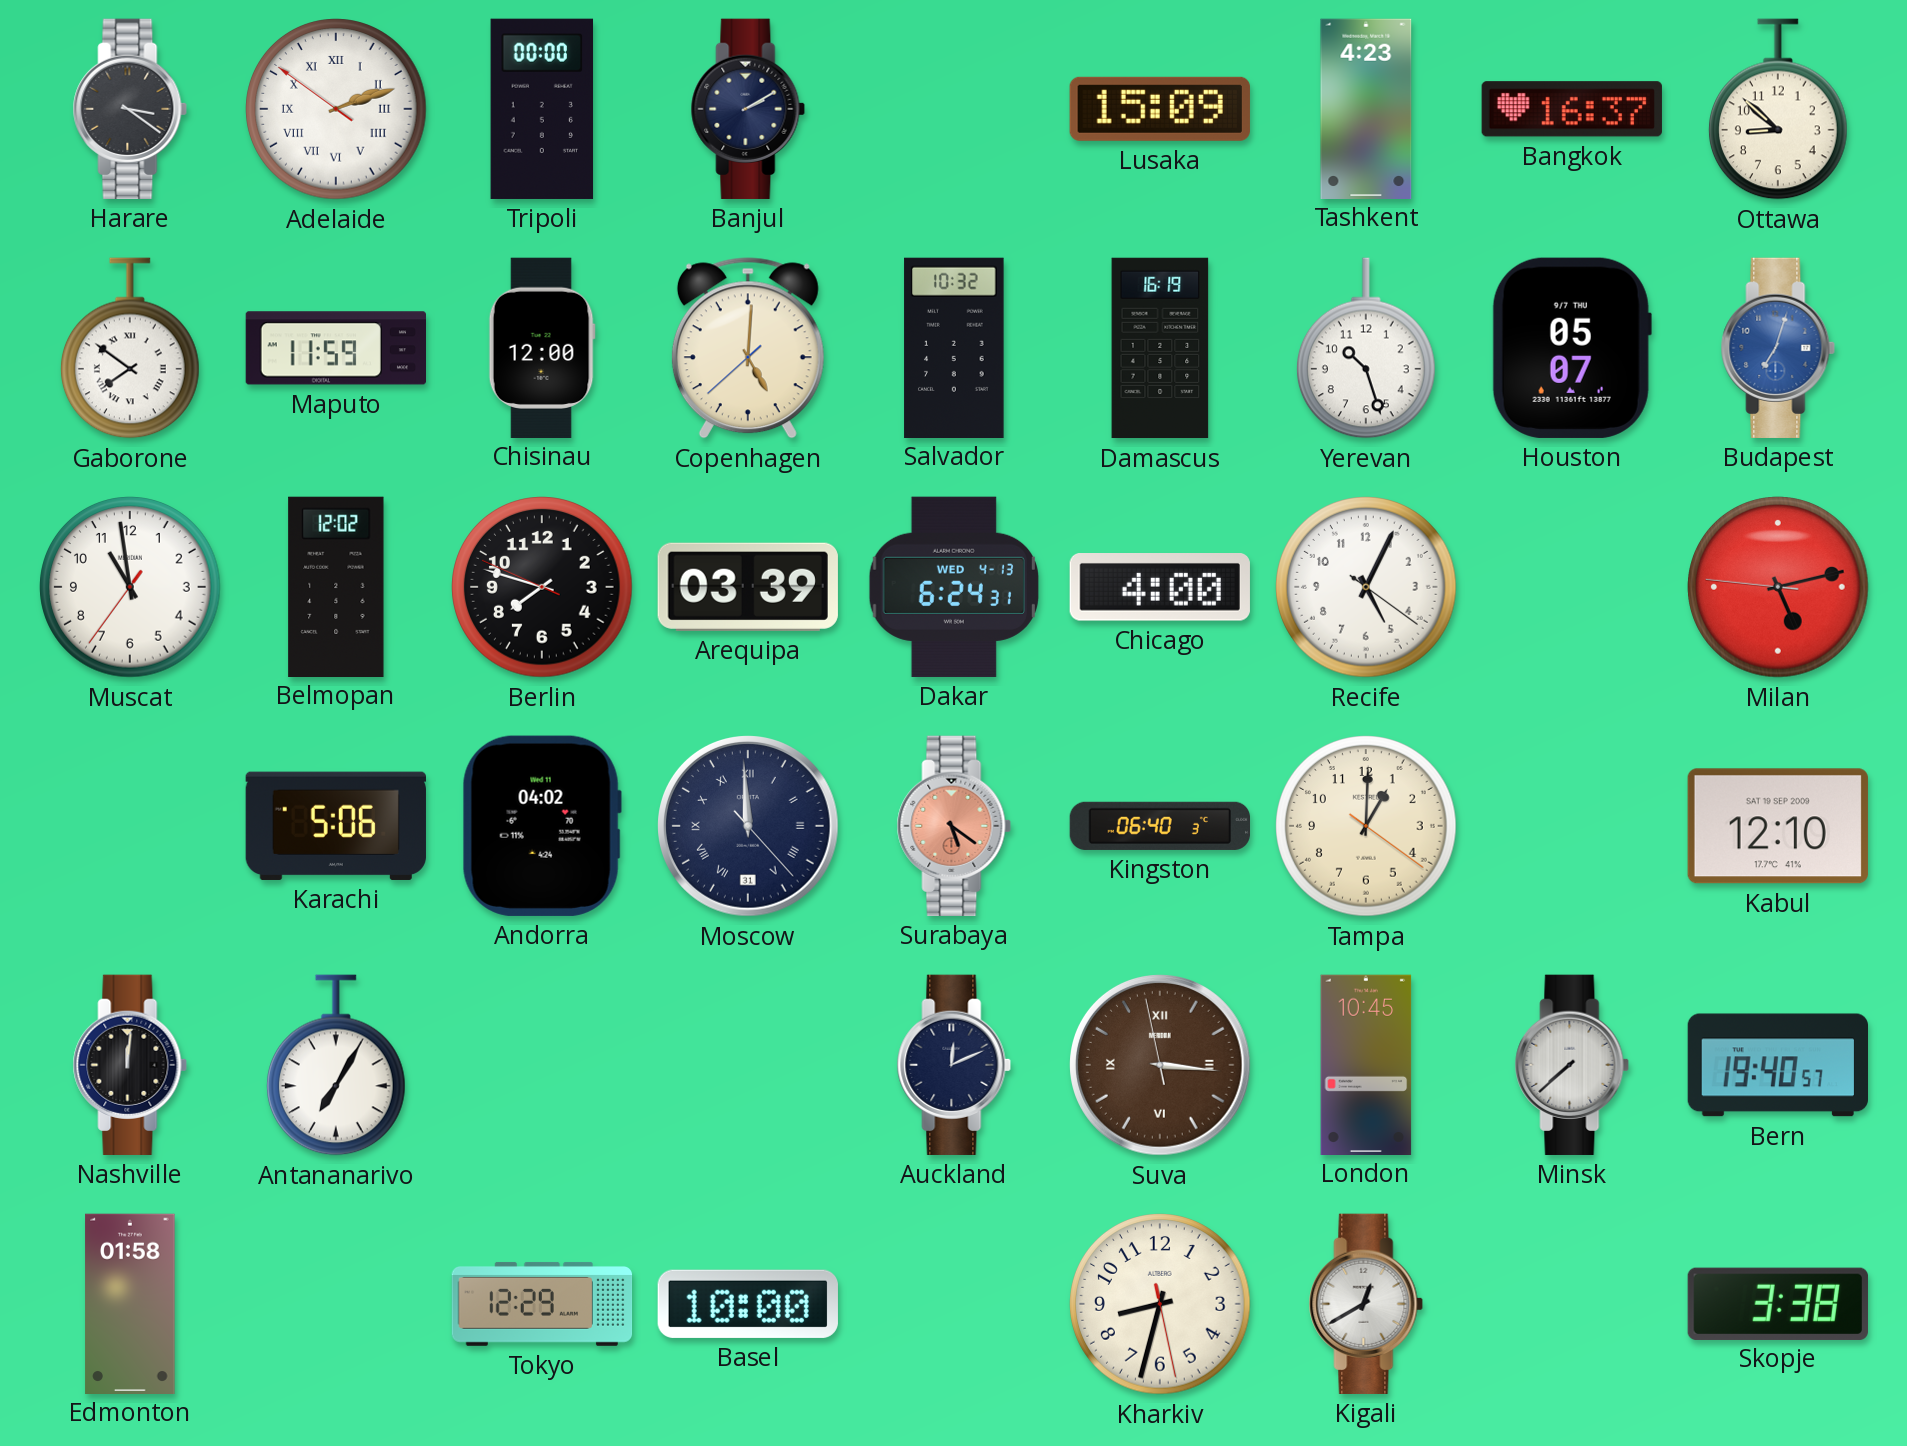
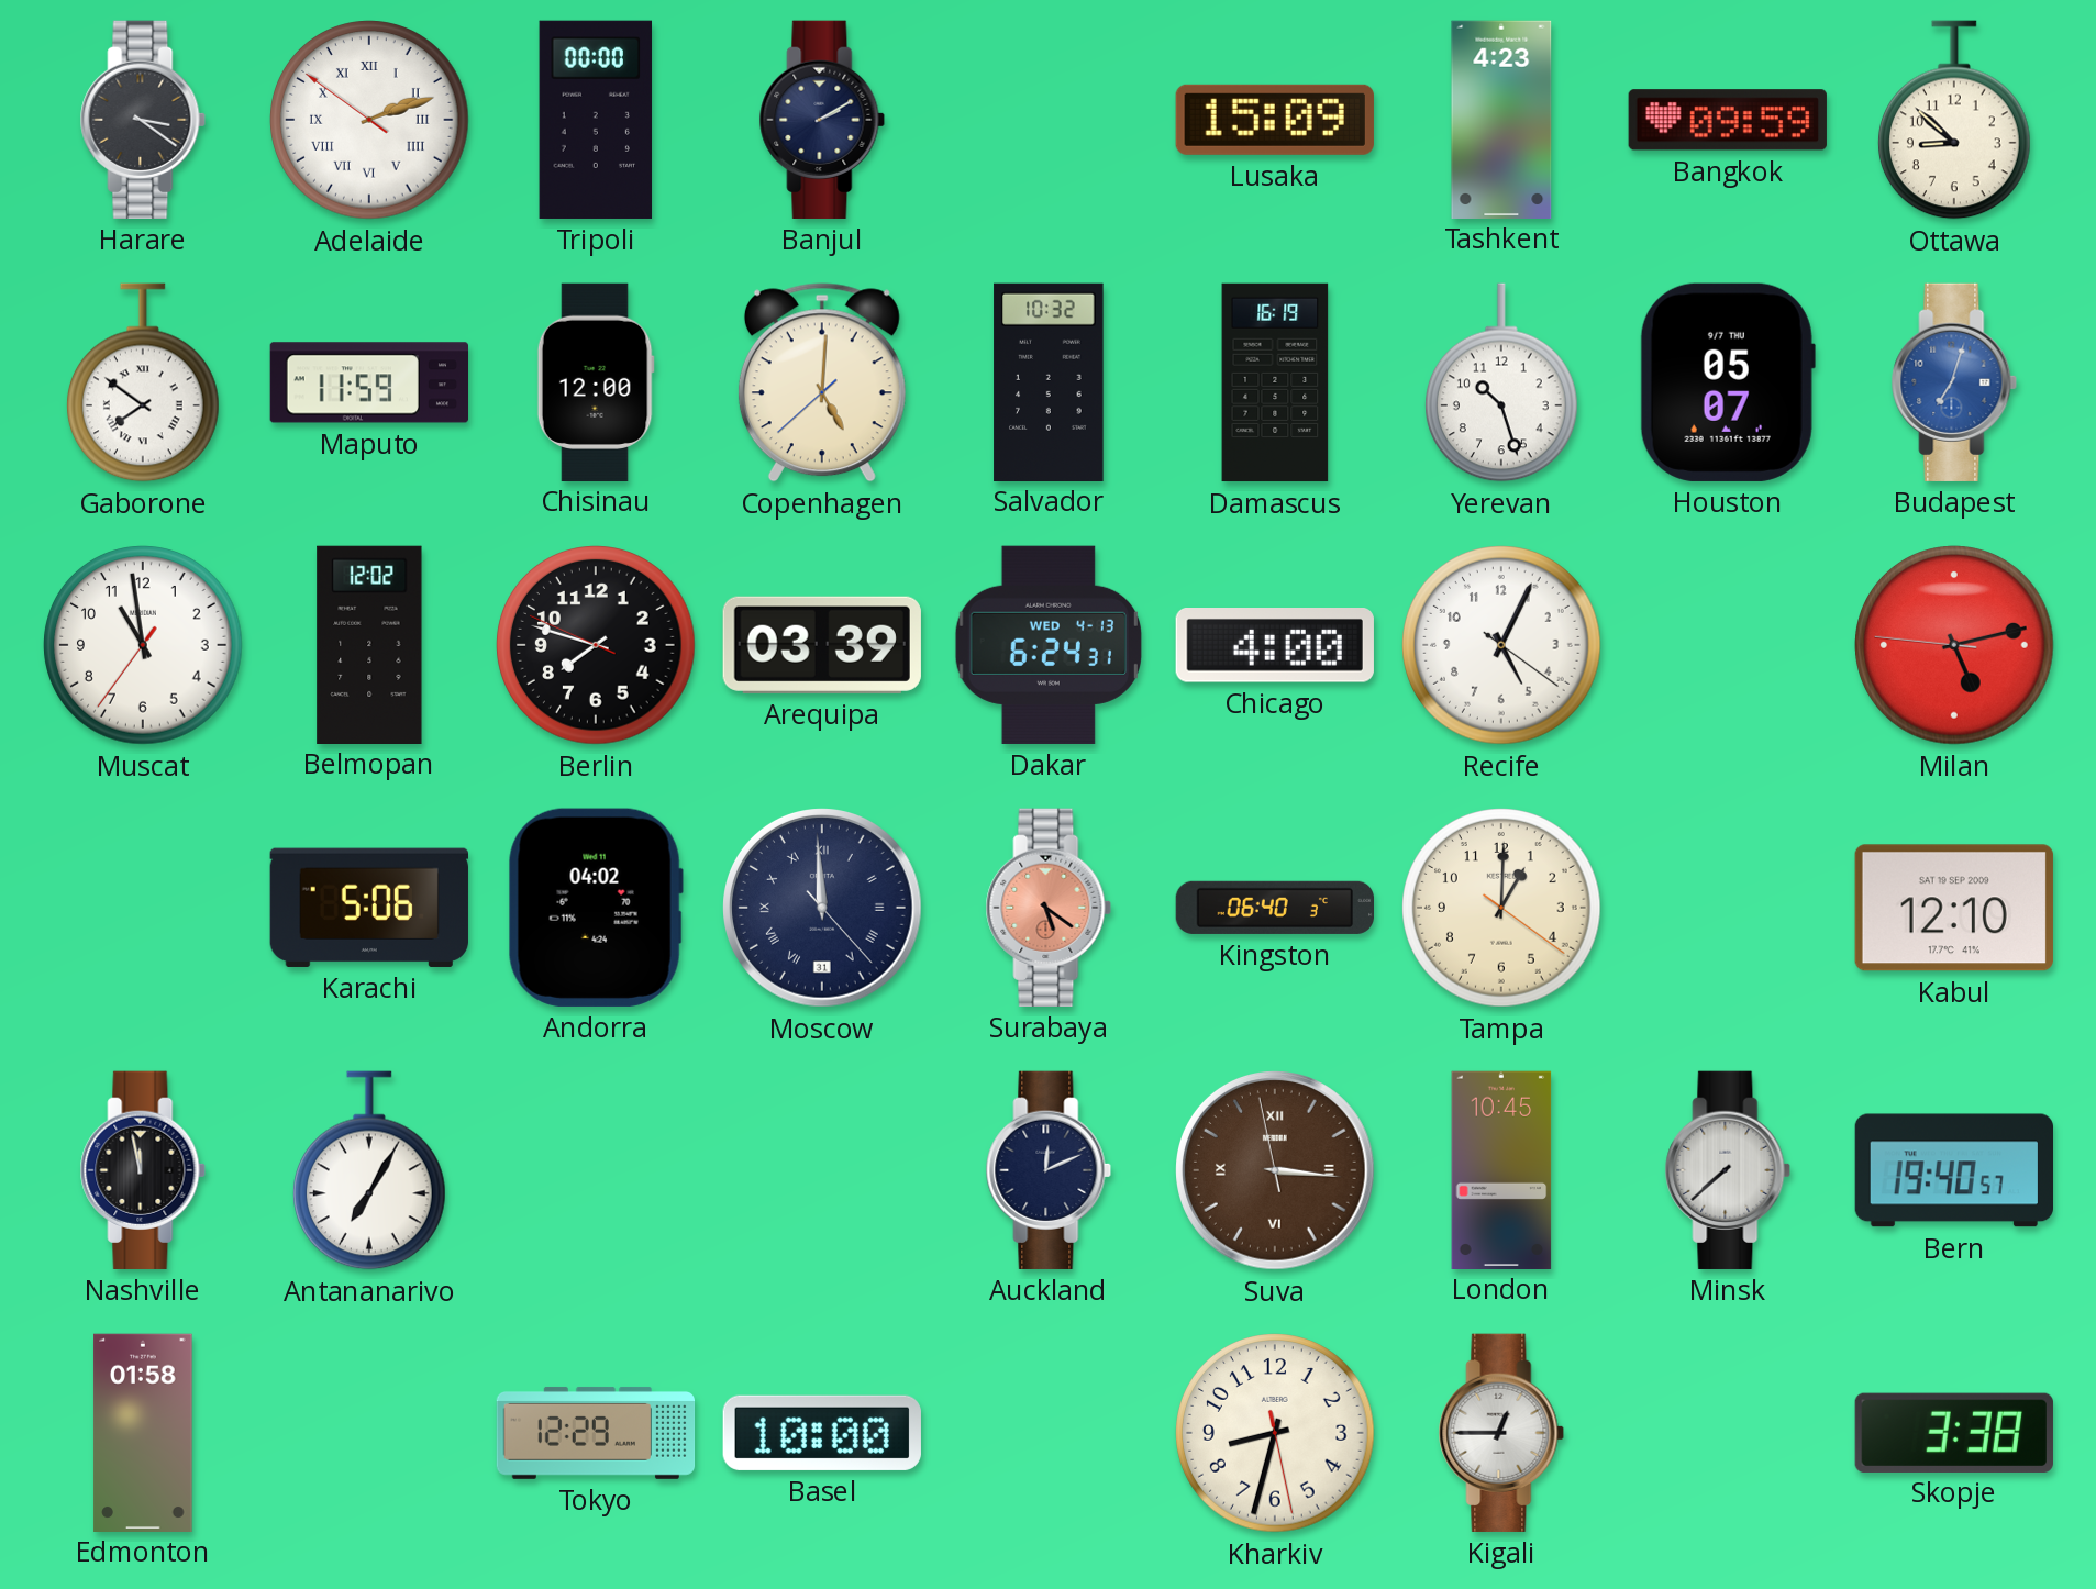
Bangkok: 16:37 -> 09:59 (1728, 120)
Nashville: 12:01 -> 11:58 (143, 1170)
Kigali: 12:40 -> 12:45 (1501, 1433)
